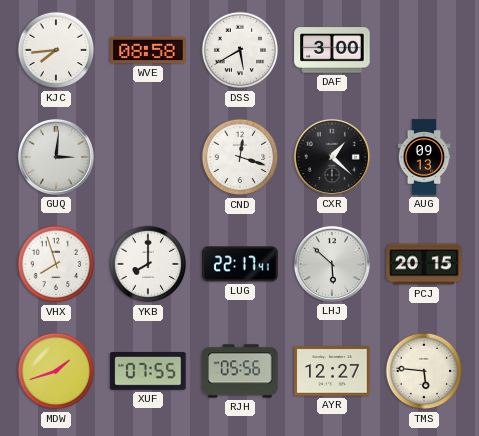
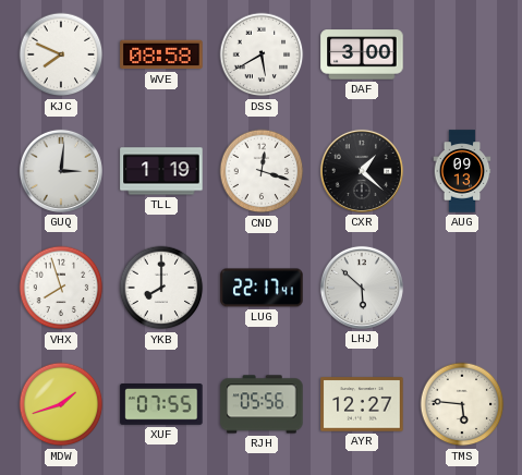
KJC: 7:44 -> 7:49 (61, 54)
TLL: none -> 1:19 (161, 171)
PCJ: 20:15 -> none (424, 264)
